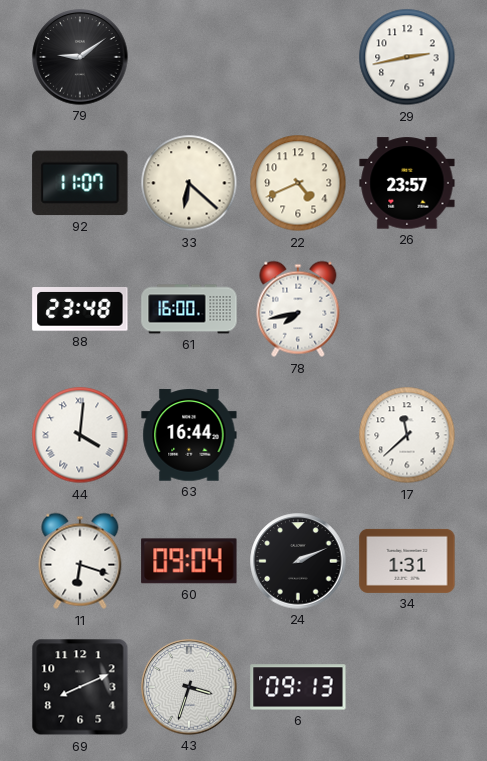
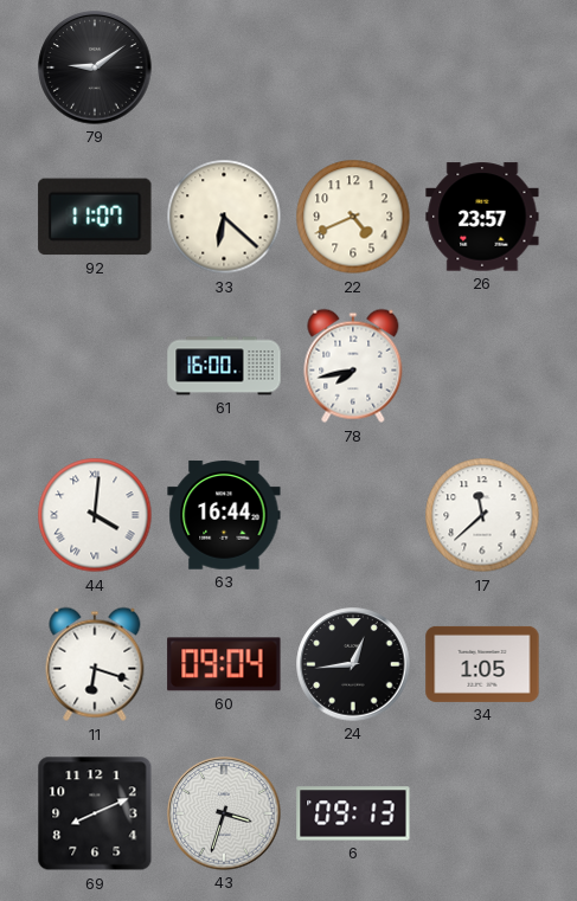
29: 2:43 -> none (407, 57)
88: 23:48 -> none (80, 310)
24: 2:11 -> 12:44 (353, 664)
34: 1:31 -> 1:05 (482, 664)
